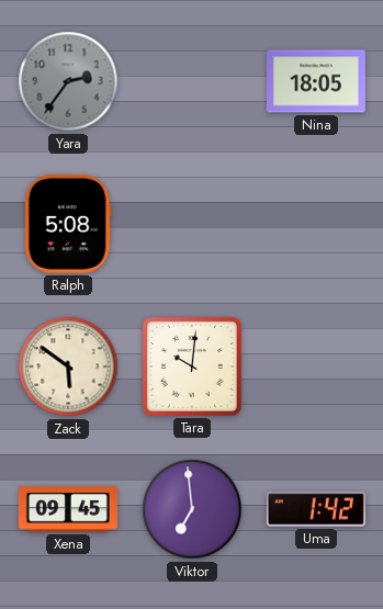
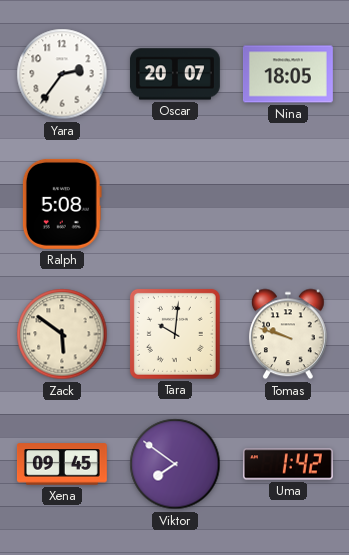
Yara dial: grey -> white (62, 74)
Oscar: none -> 20:07 (175, 74)
Tomas: none -> 9:48 (289, 334)
Viktor: 6:59 -> 7:51 (175, 464)
